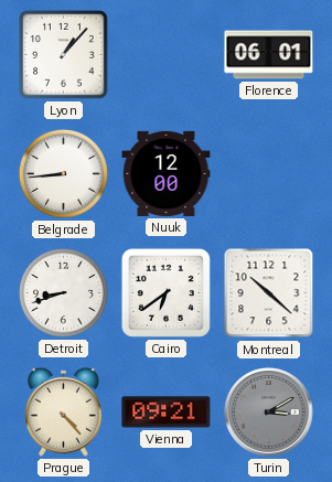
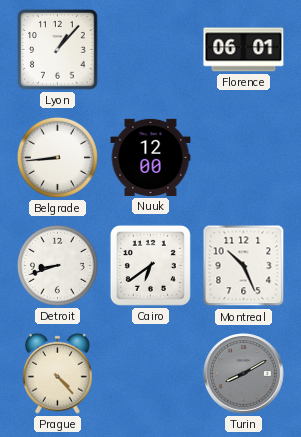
Montreal: 10:22 -> 10:26 (244, 266)
Vienna: 09:21 -> none (167, 413)
Turin: 3:10 -> 8:10 (244, 374)
